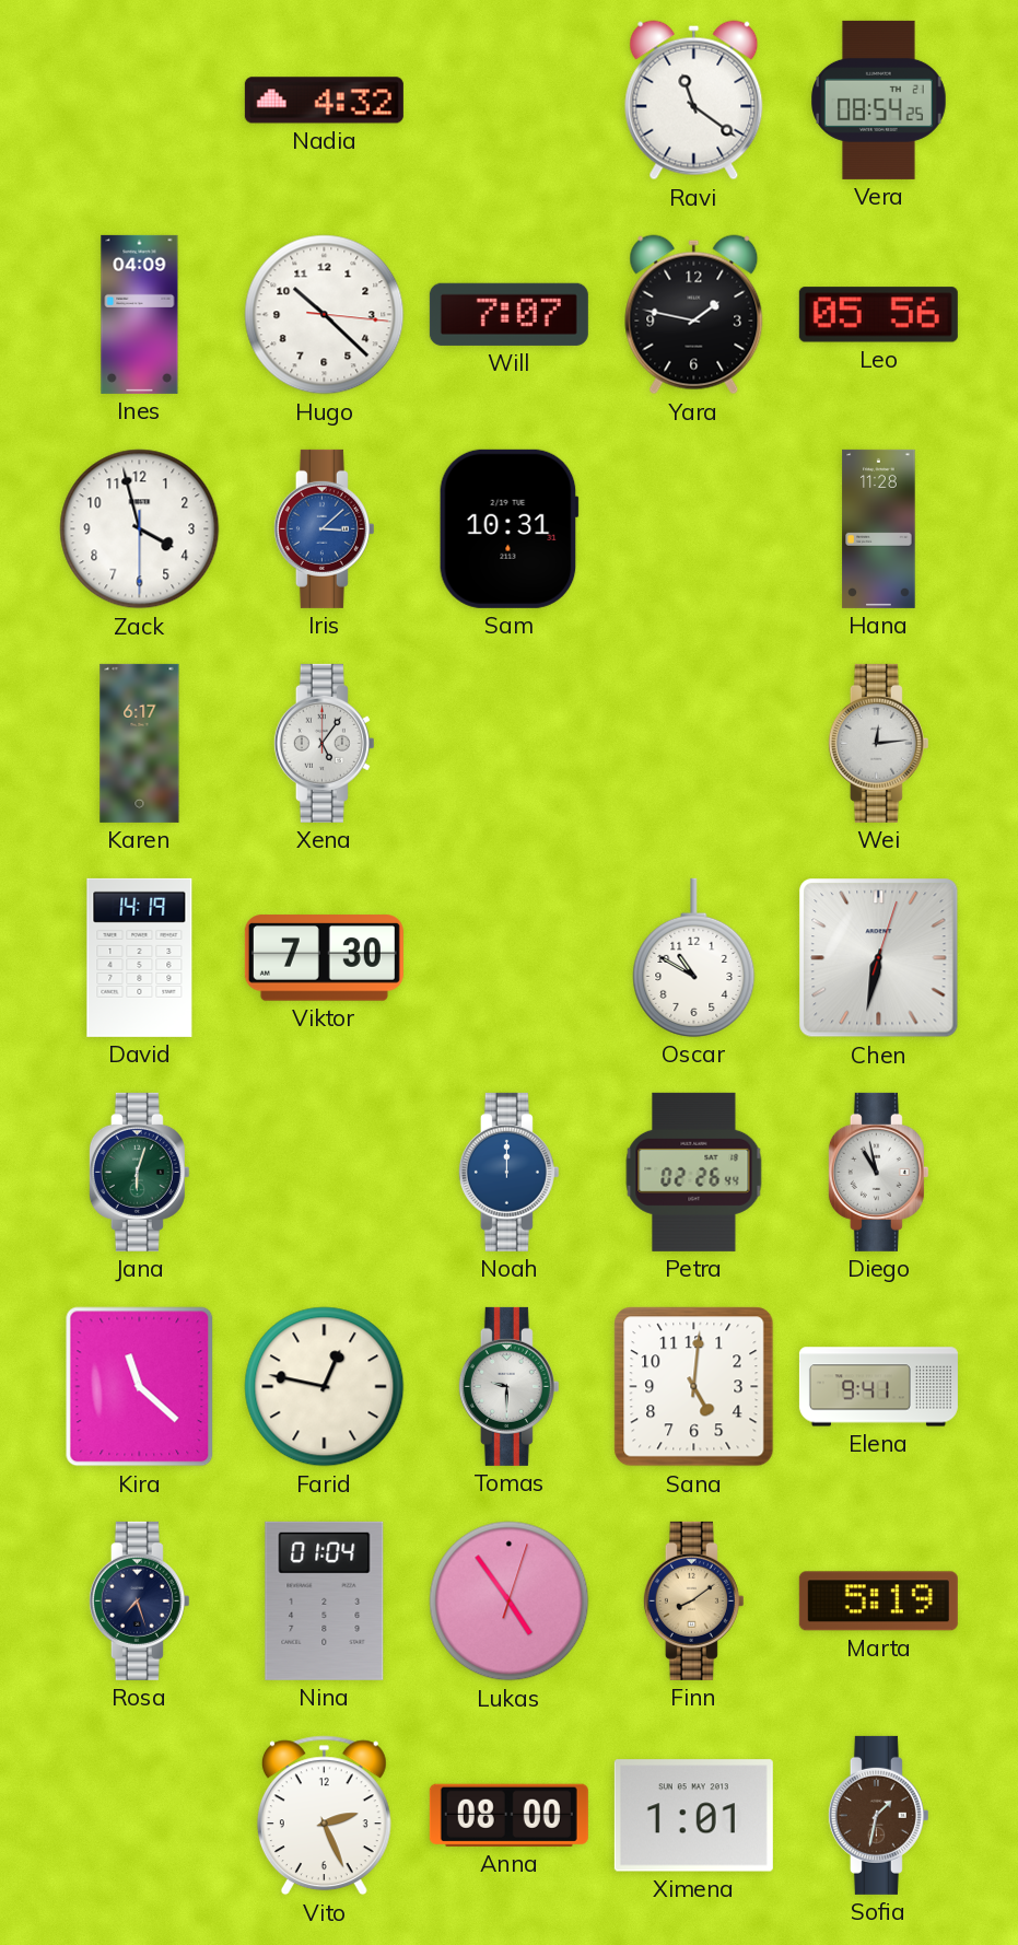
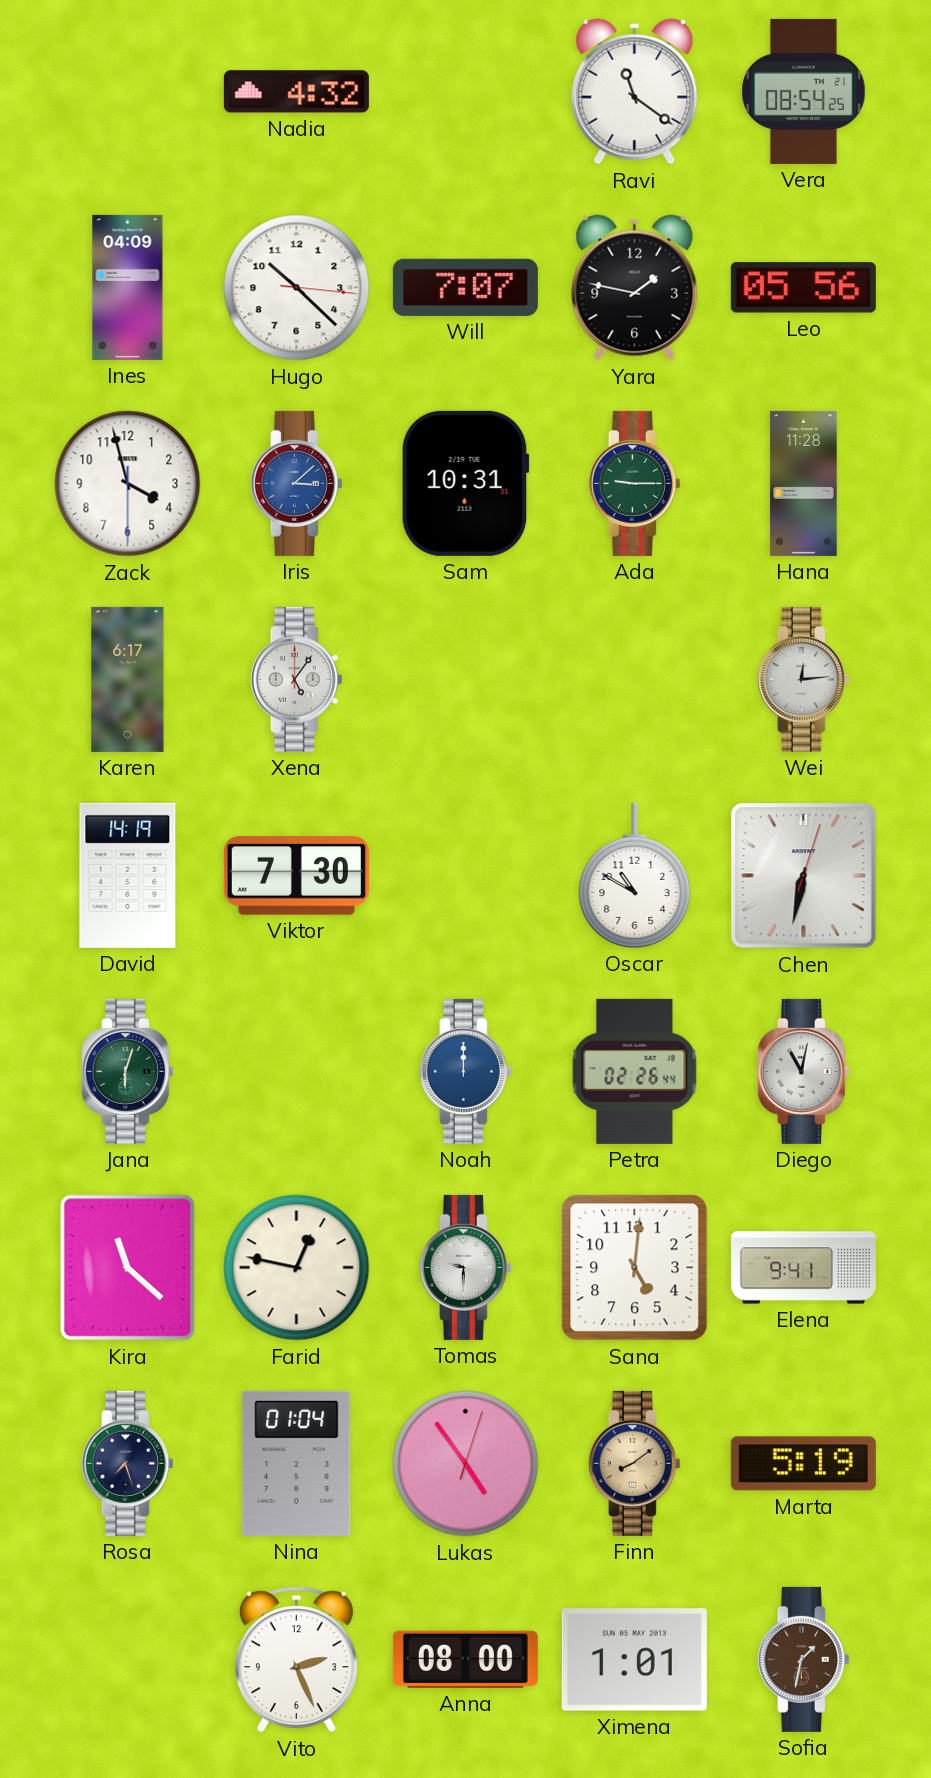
Ada: none -> 9:15 (634, 483)
Diego: 10:58 -> 11:02 (803, 1071)
